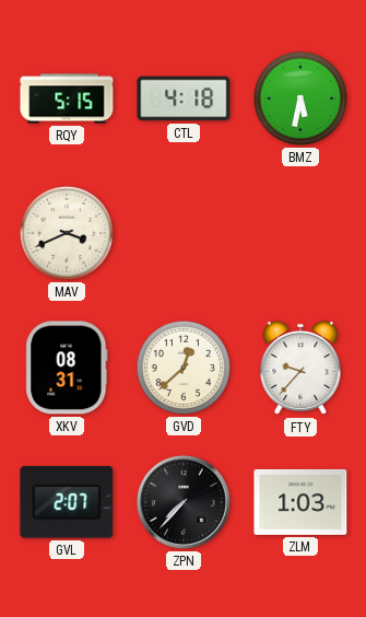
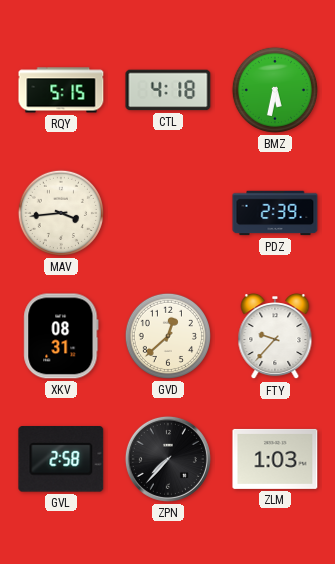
MAV: 3:41 -> 3:44 (61, 213)
PDZ: none -> 2:39 (275, 213)
GVL: 2:07 -> 2:58 (61, 460)
